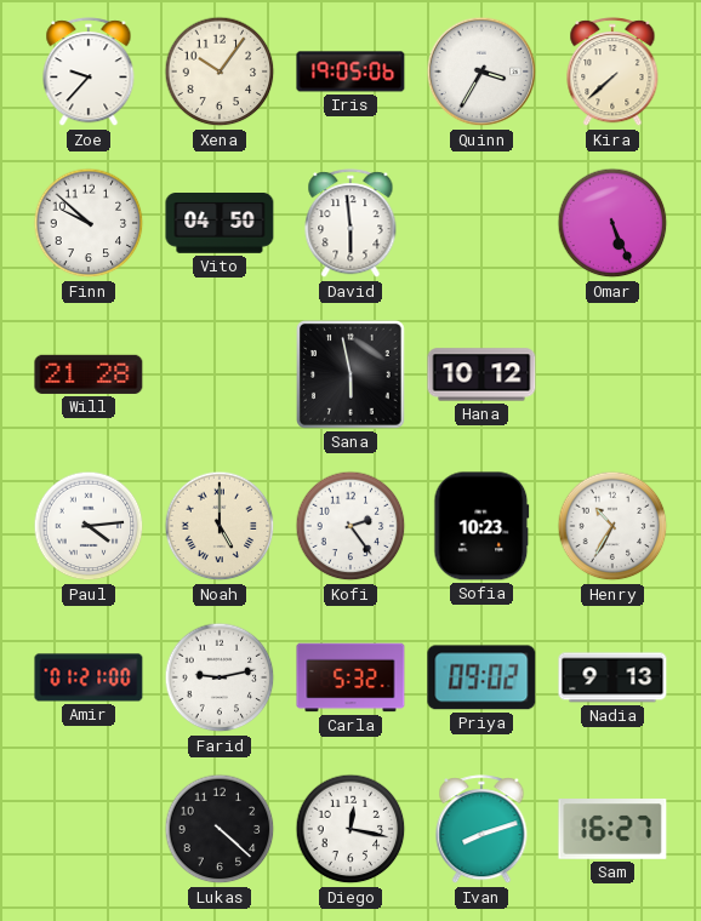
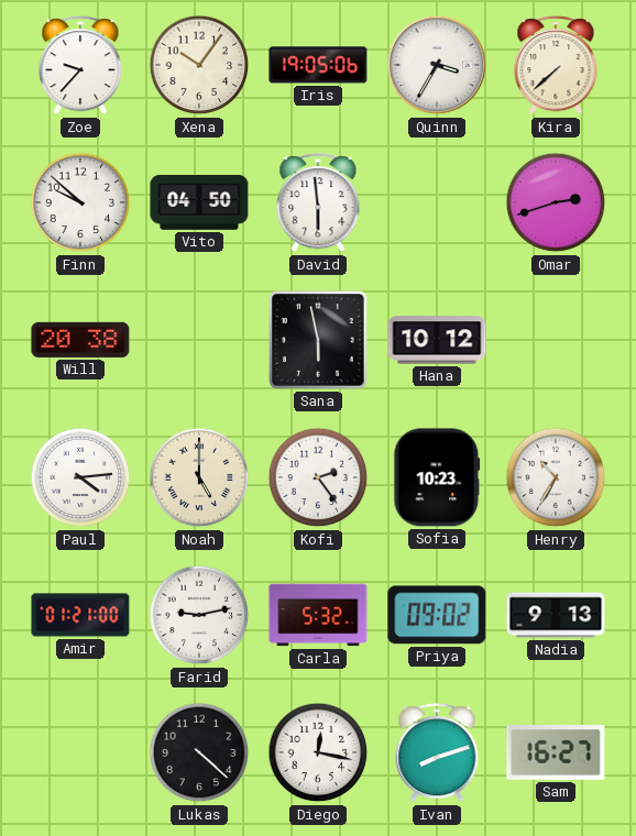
Omar: 5:26 -> 2:42 (556, 202)
Will: 21:28 -> 20:38 (80, 340)
